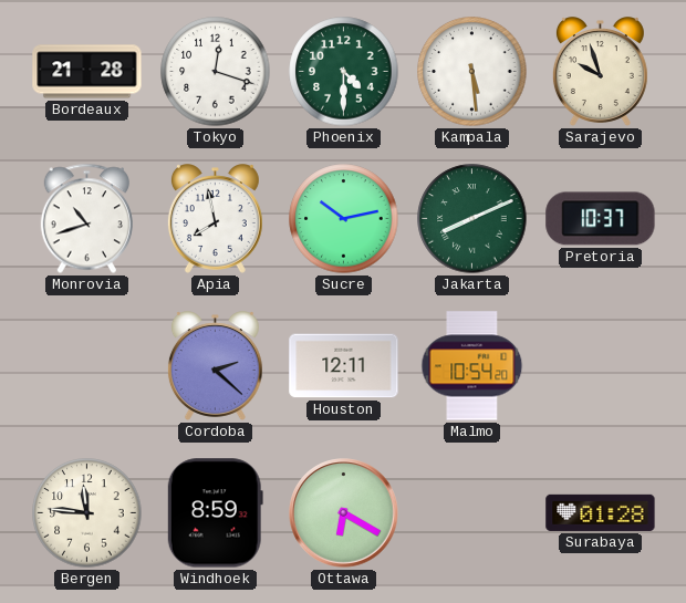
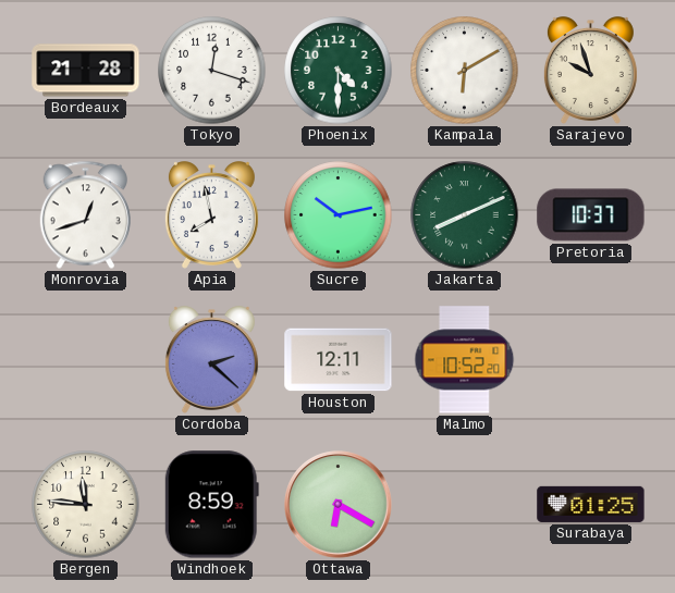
Kampala: 5:29 -> 6:10 (465, 71)
Monrovia: 10:42 -> 12:42 (85, 215)
Malmo: 10:54 -> 10:52 (465, 360)
Surabaya: 01:28 -> 01:25 (591, 504)
